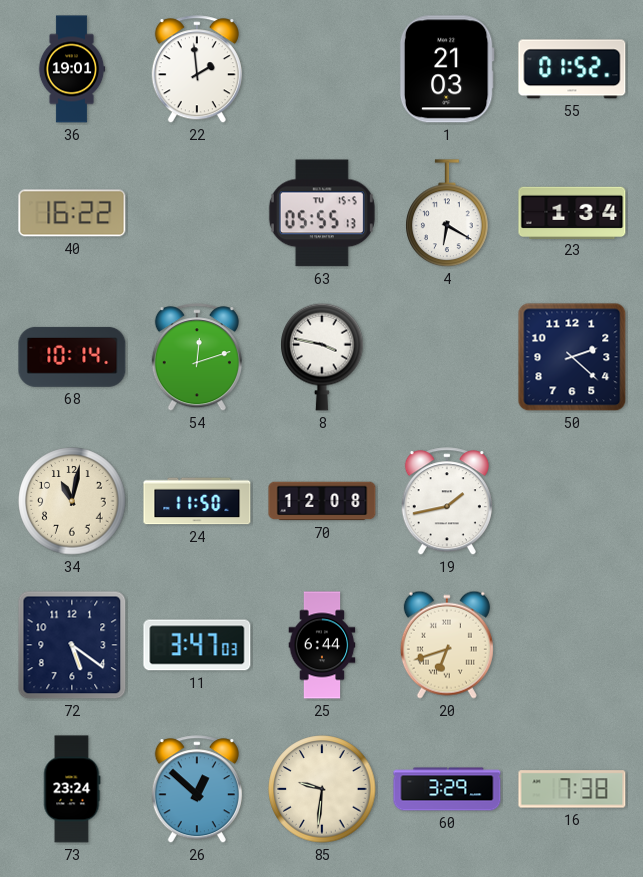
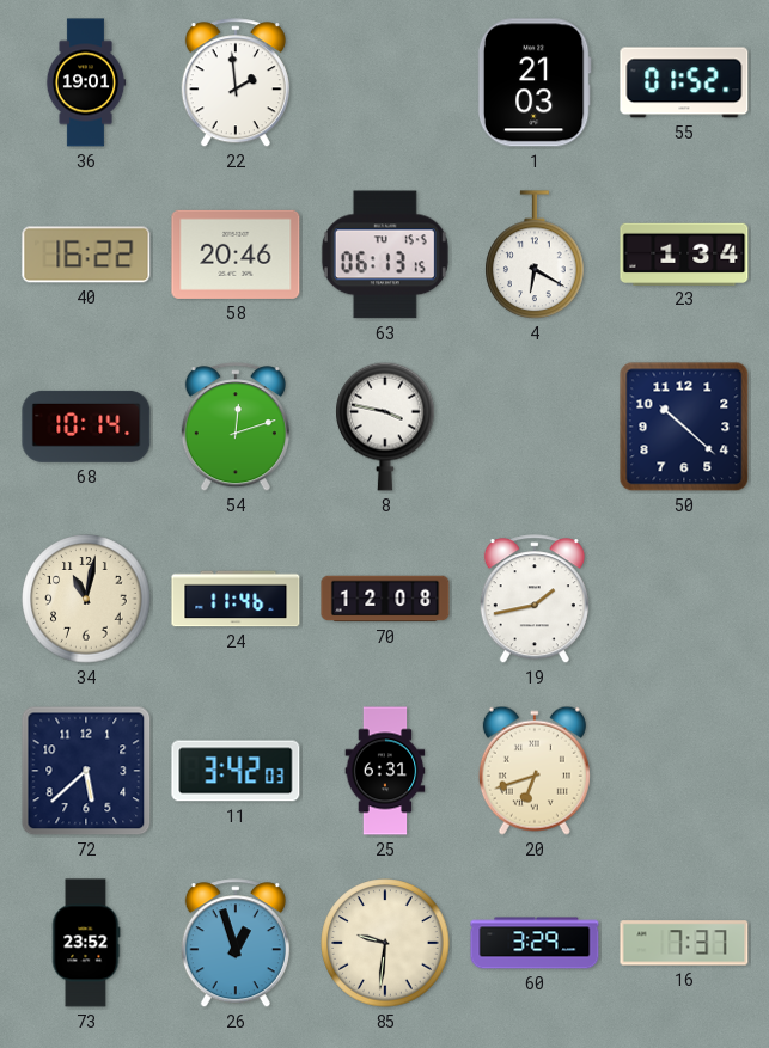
58: none -> 20:46 (236, 255)
63: 05:55 -> 06:13 (385, 255)
50: 2:22 -> 10:22 (684, 427)
24: 11:50 -> 11:46 (236, 599)
72: 5:21 -> 5:38 (86, 771)
11: 3:47 -> 3:42 (236, 771)
25: 6:44 -> 6:31 (385, 771)
73: 23:24 -> 23:52 (86, 943)
26: 12:52 -> 12:57 (236, 944)
16: 7:38 -> 7:37 (684, 943)
